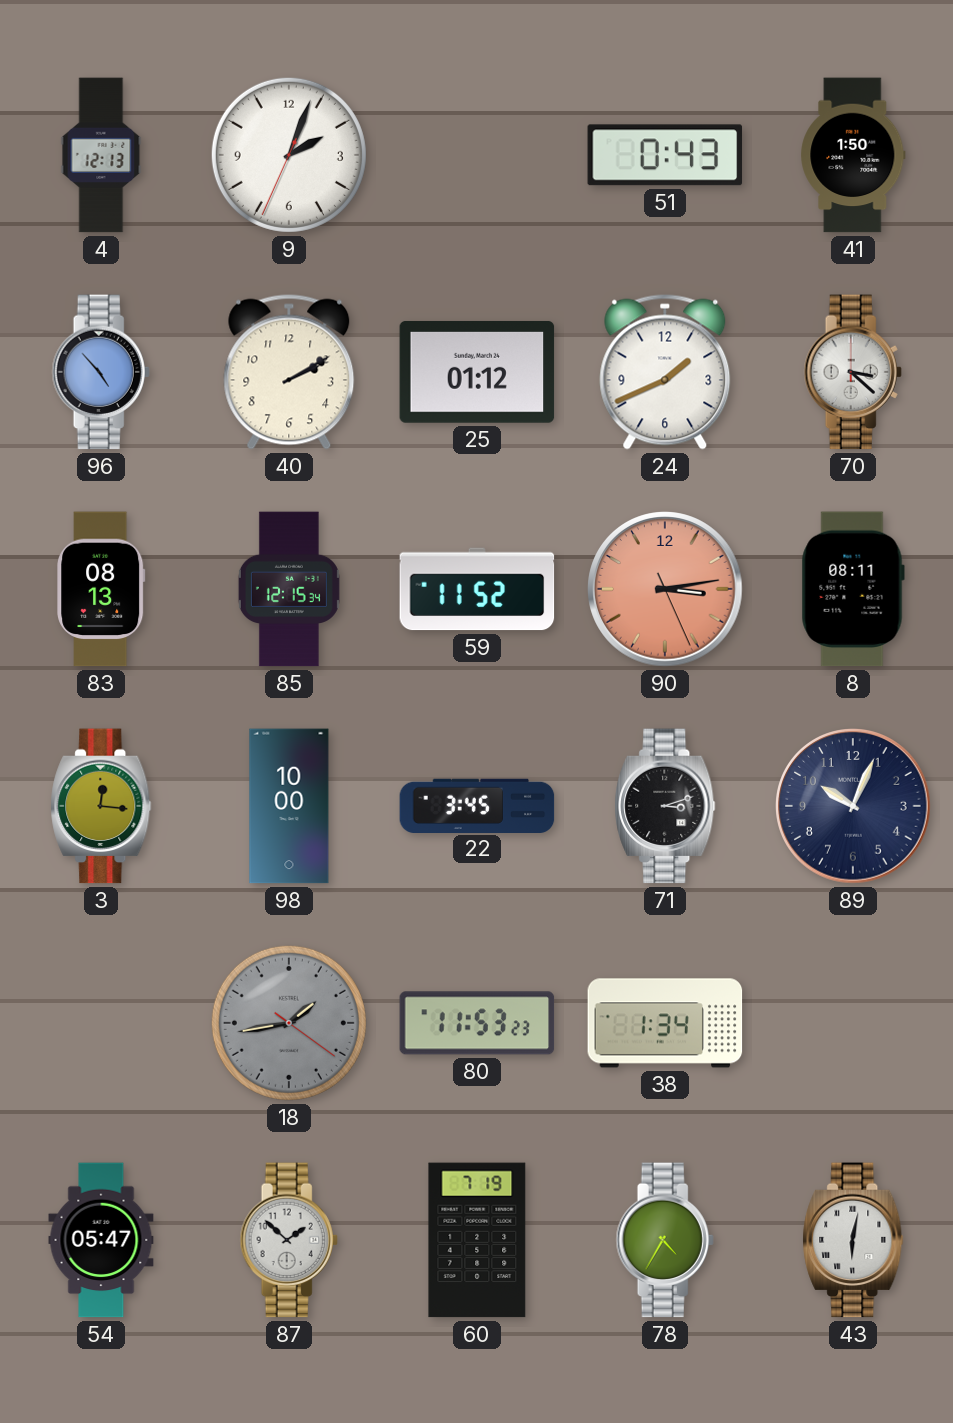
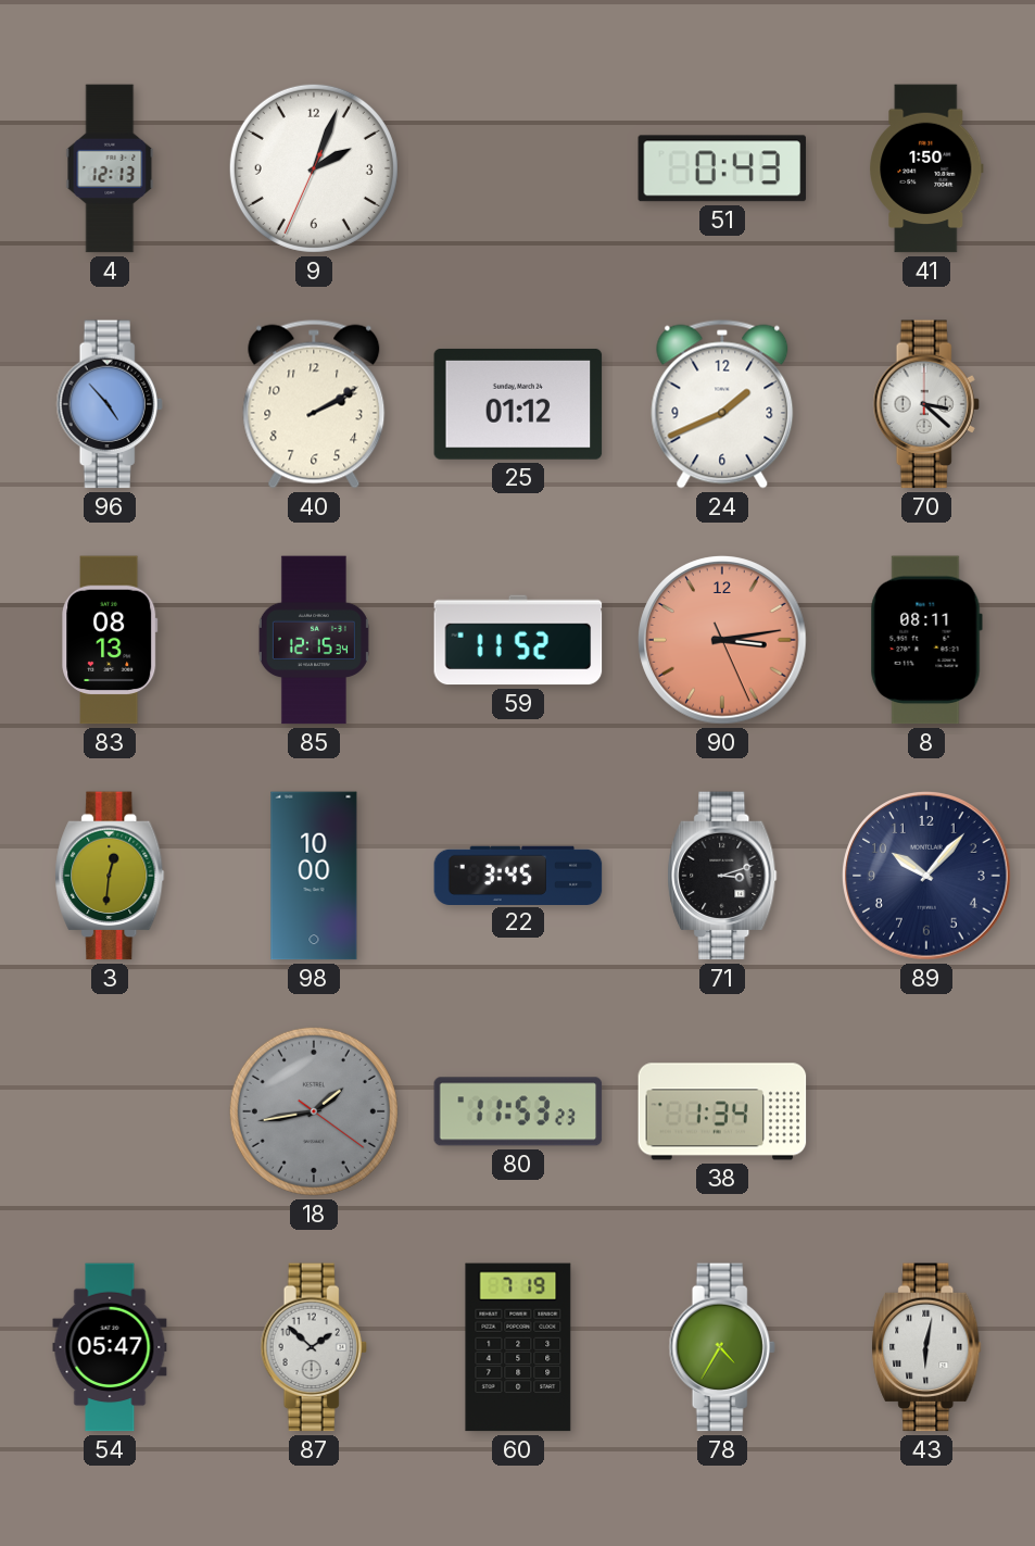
3: 12:16 -> 12:31 (110, 876)
89: 10:04 -> 10:07 (926, 876)
